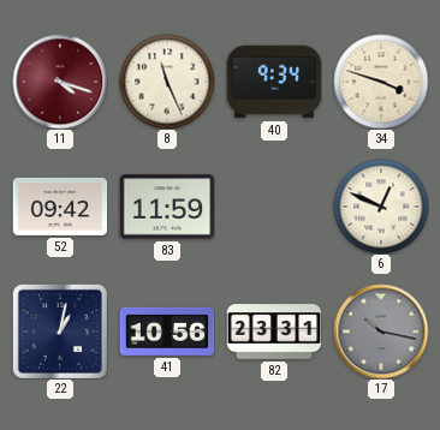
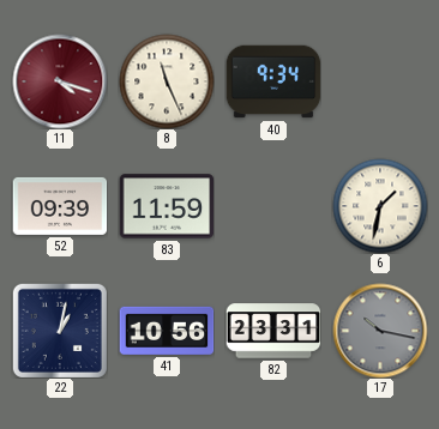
34: 3:48 -> none (381, 82)
52: 09:42 -> 09:39 (60, 206)
6: 12:49 -> 1:32 (380, 206)
